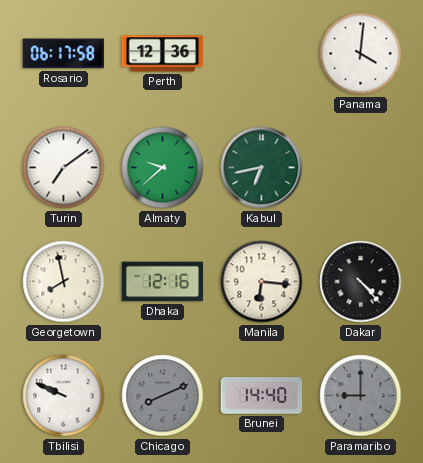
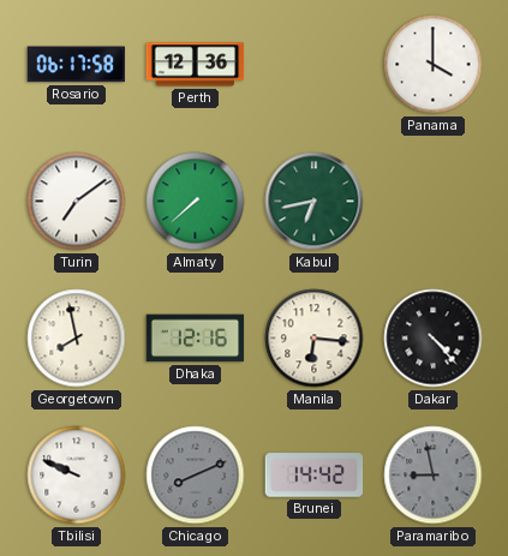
Panama: 4:01 -> 4:00 (434, 65)
Almaty: 9:38 -> 7:38 (196, 202)
Brunei: 14:40 -> 14:42 (315, 476)
Paramaribo: 9:00 -> 8:58 (434, 476)
